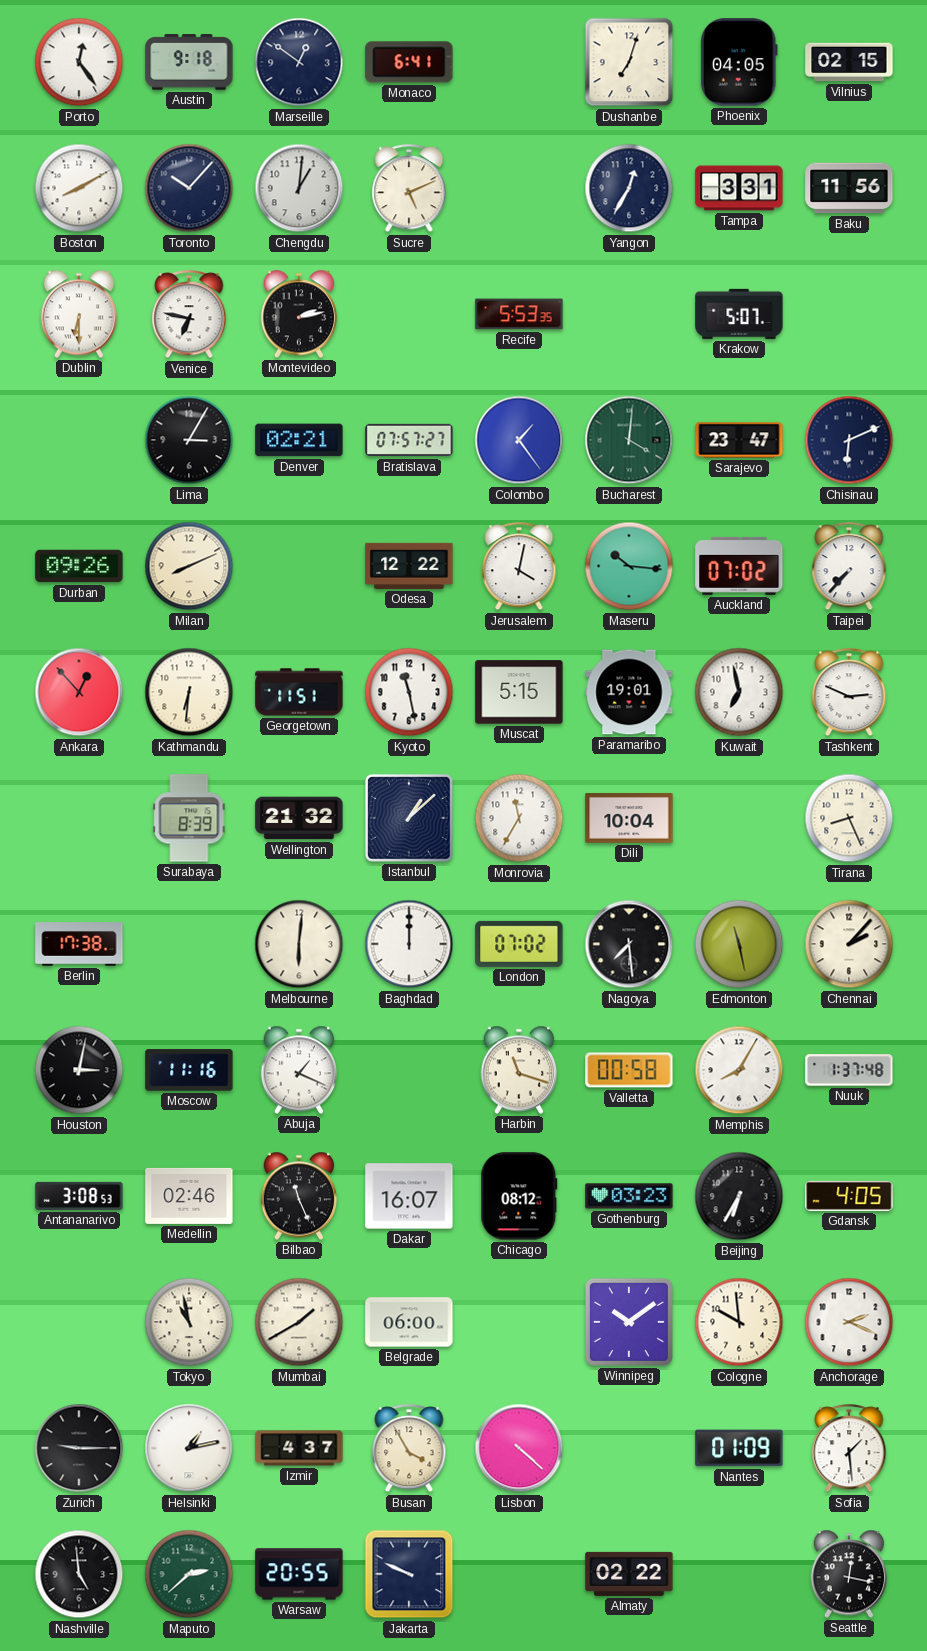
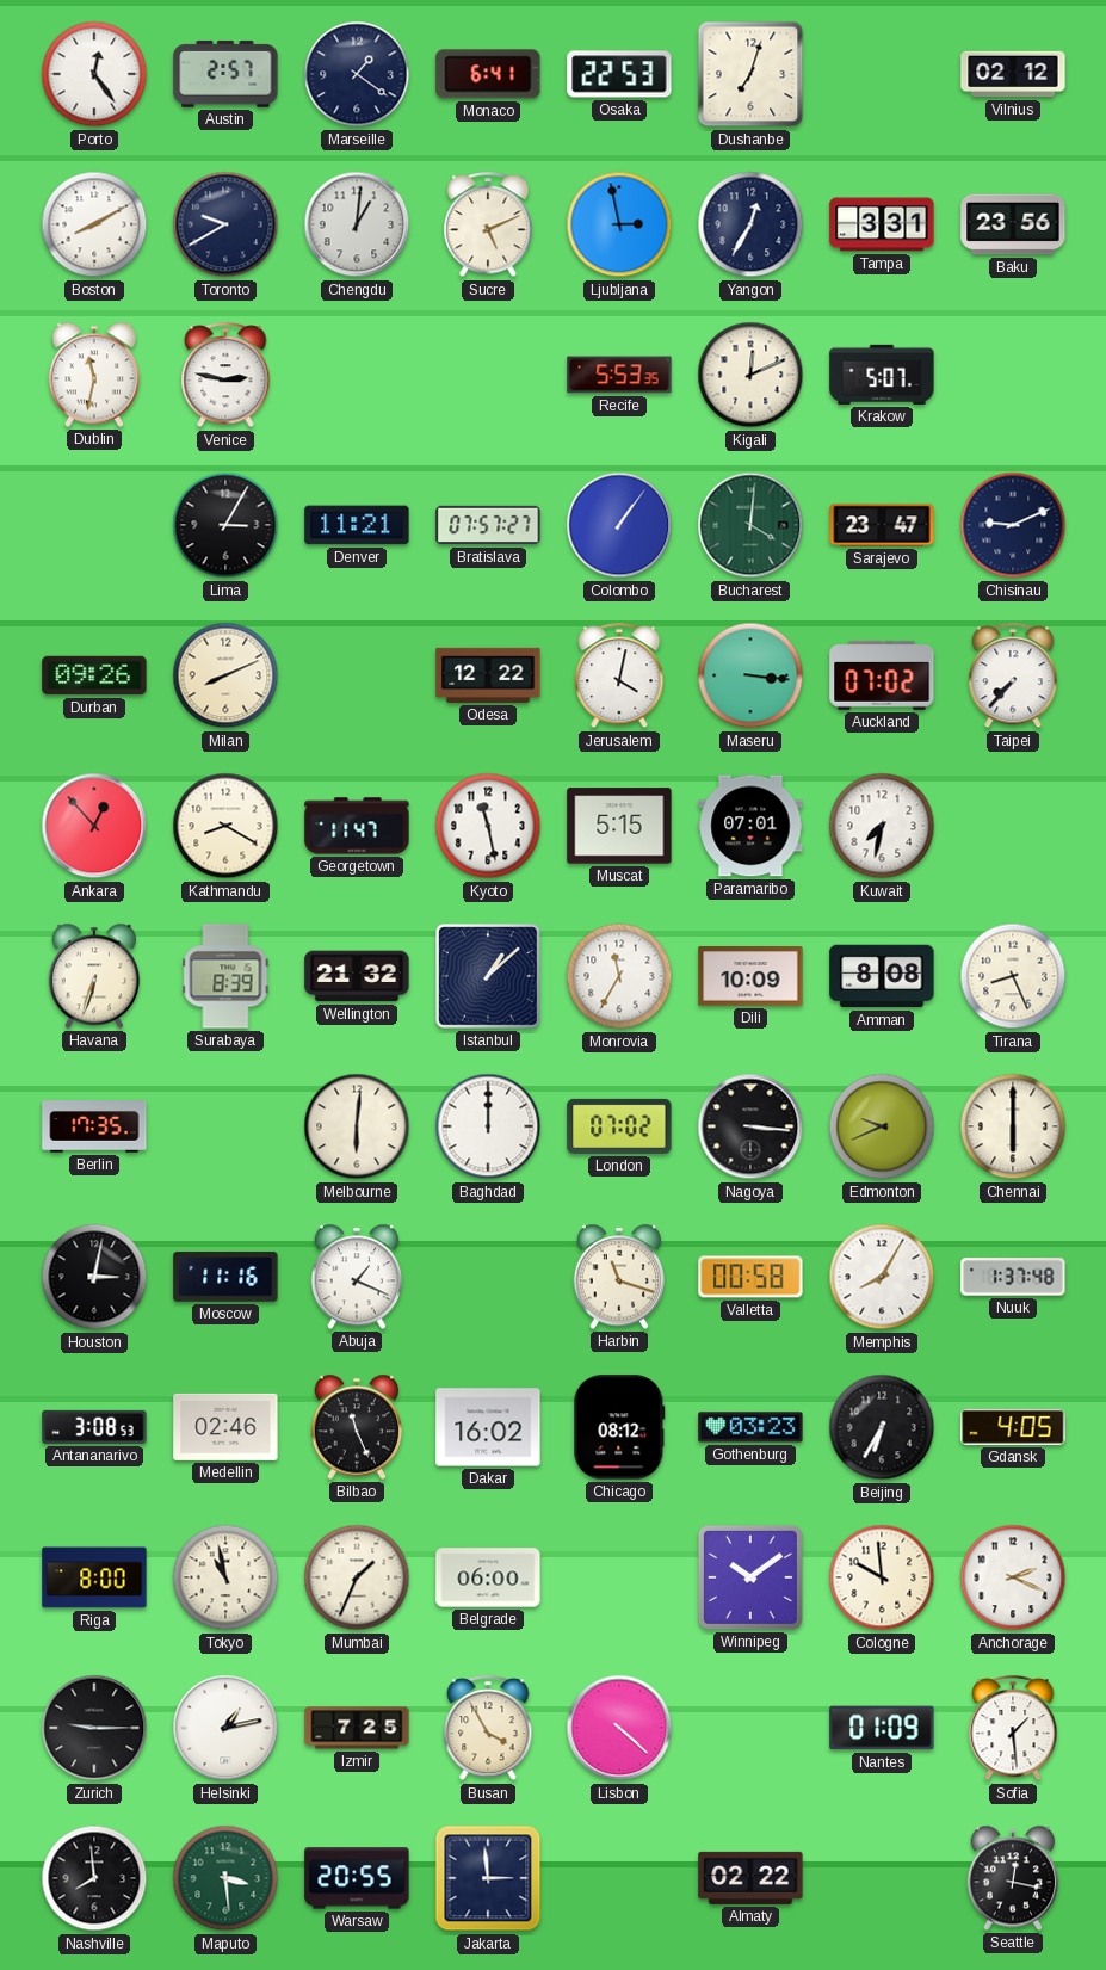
Austin: 9:18 -> 2:57 (225, 74)
Marseille: 12:51 -> 1:21 (357, 74)
Osaka: none -> 22:53 (619, 74)
Phoenix: 04:05 -> none (739, 62)
Vilnius: 02:15 -> 02:12 (1013, 74)
Toronto: 10:07 -> 9:40 (225, 224)
Ljubljana: none -> 2:58 (619, 224)
Baku: 11:56 -> 23:56 (1013, 224)
Dublin: 6:30 -> 11:32 (94, 375)
Venice: 6:47 -> 2:47 (225, 376)
Montevideo: 2:13 -> none (299, 314)
Kigali: none -> 12:11 (750, 375)
Denver: 02:21 -> 11:21 (357, 525)
Colombo: 1:24 -> 1:06 (619, 525)
Chisinau: 6:11 -> 9:11 (1013, 525)
Maseru: 10:16 -> 3:16 (750, 675)
Kathmandu: 6:31 -> 8:20 (225, 826)
Georgetown: 11:51 -> 11:47 (357, 826)
Paramaribo: 19:01 -> 07:01 (750, 826)
Kuwait: 6:58 -> 7:32 (882, 826)
Tashkent: 2:49 -> none (849, 693)
Havana: none -> 6:33 (94, 976)
Dili: 10:04 -> 10:09 (750, 976)
Amman: none -> 8:08 (882, 976)
Berlin: 17:38 -> 17:35 (94, 1126)
Nagoya: 7:29 -> 3:16 (750, 1126)
Edmonton: 11:28 -> 9:41 (882, 1126)
Chennai: 2:07 -> 6:00 (1013, 1126)
Dakar: 16:07 -> 16:02 (488, 1427)
Riga: none -> 8:00 (94, 1577)
Mumbai: 1:40 -> 1:34 (357, 1577)
Izmir: 4:37 -> 7:25 (357, 1728)
Nashville: 4:59 -> 7:59 (94, 1878)
Maputo: 2:38 -> 3:29 (225, 1878)
Jakarta: 9:49 -> 2:59 (488, 1878)
